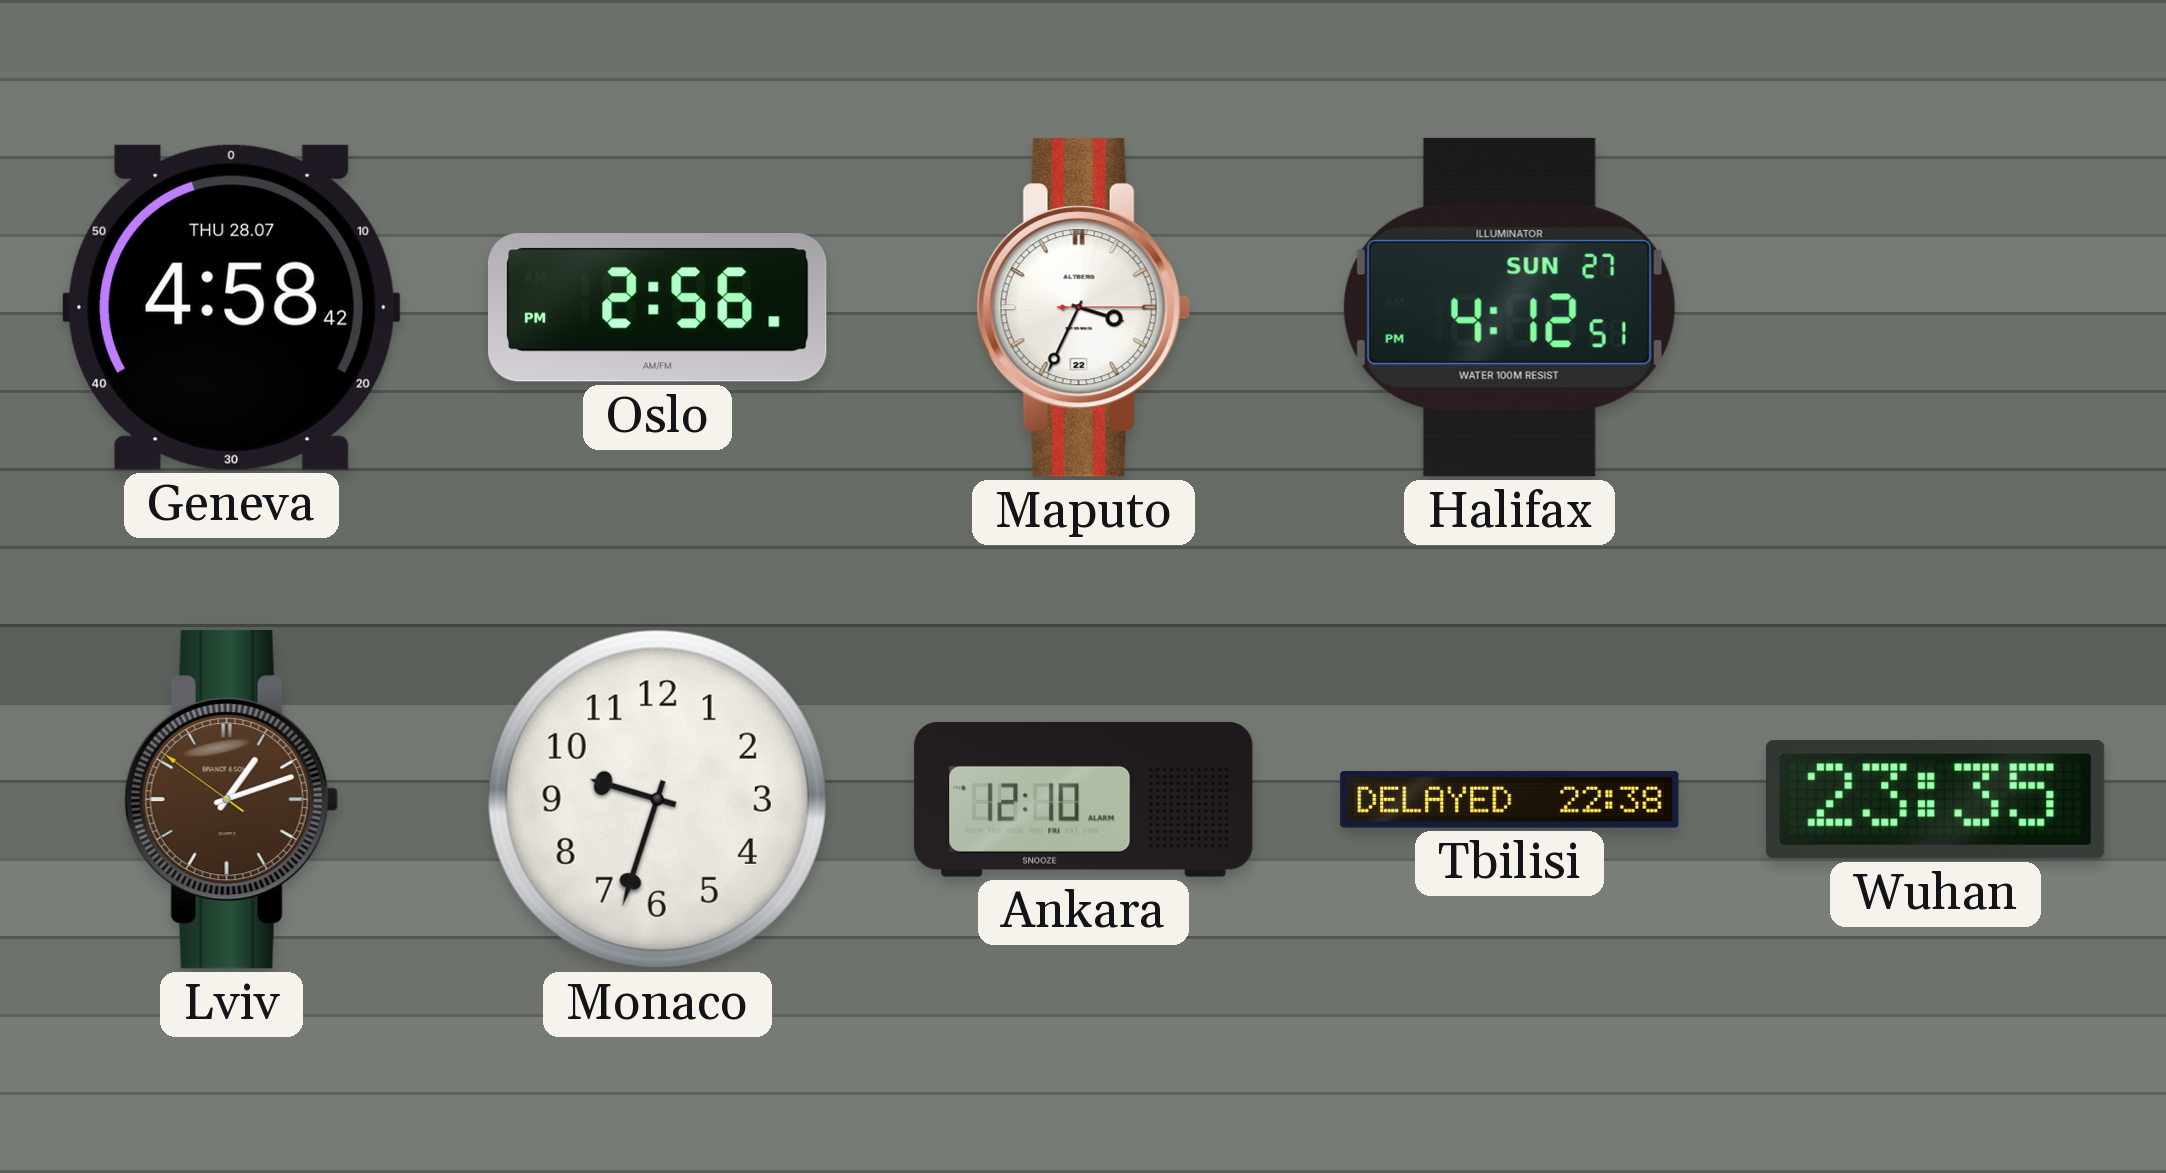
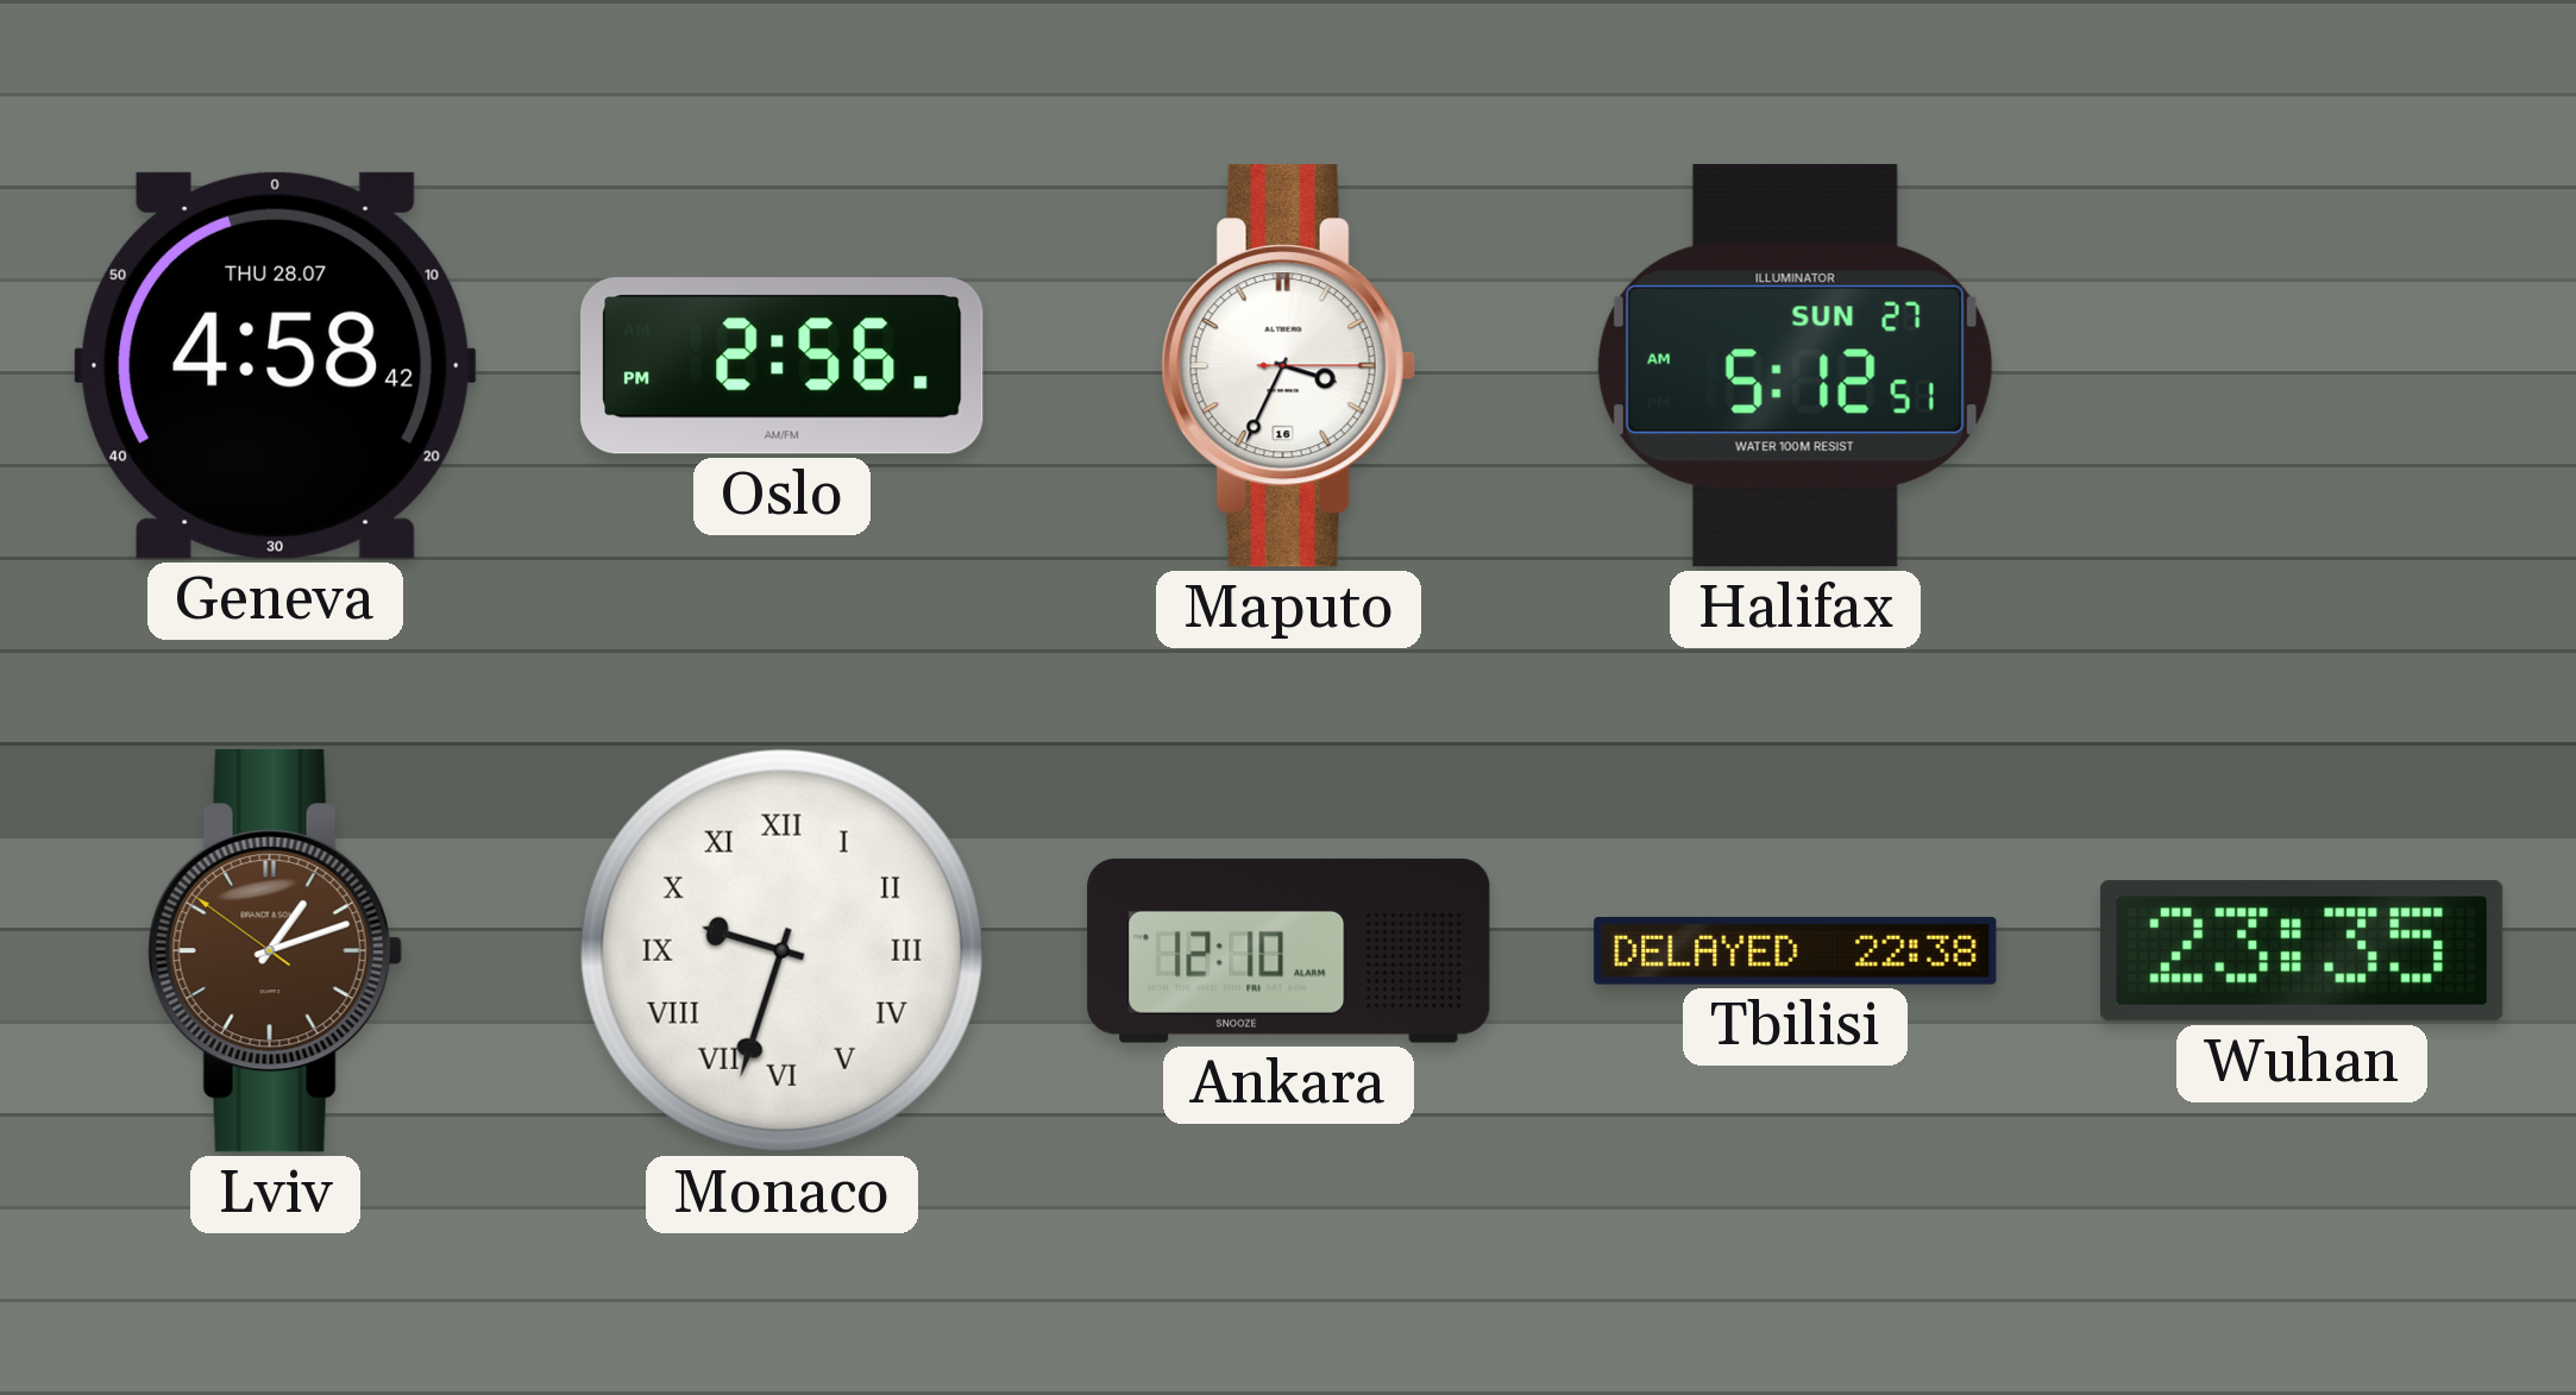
Maputo date: 22 -> 16 (1288, 366)
Halifax: 4:12 -> 5:12 (1795, 365)
Monaco numerals: Arabic -> Roman (781, 950)
